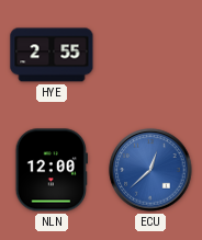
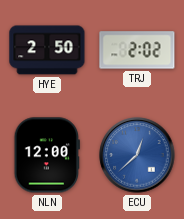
HYE: 2:55 -> 2:50 (47, 50)
TRJ: none -> 2:02 (137, 50)
